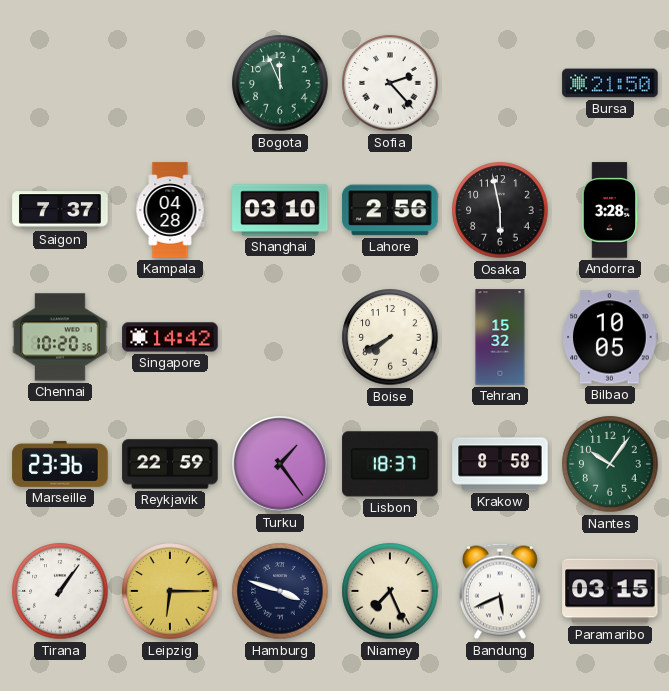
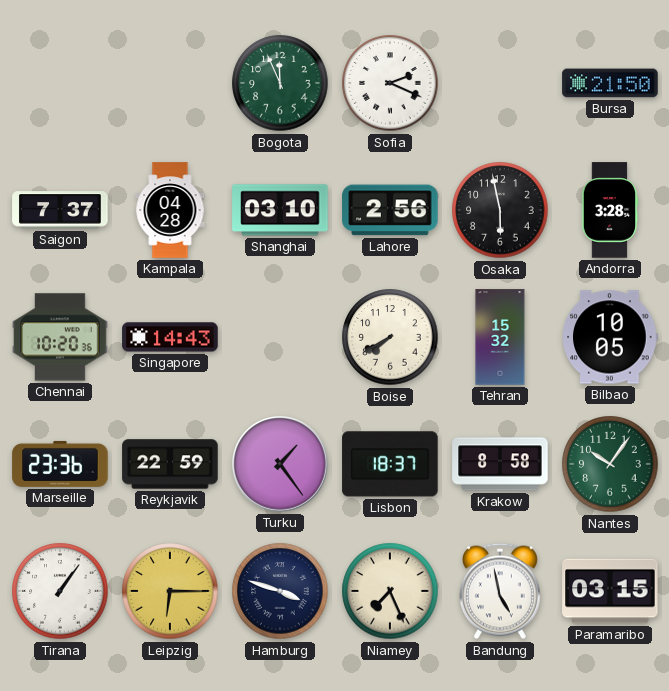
Sofia: 2:23 -> 2:19 (390, 83)
Singapore: 14:42 -> 14:43 (170, 337)
Bandung: 5:41 -> 4:58 (500, 591)
